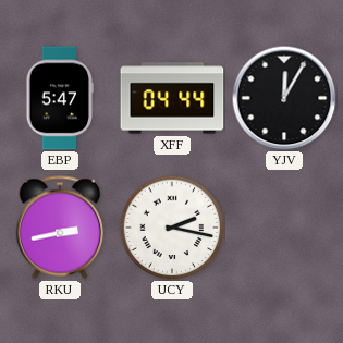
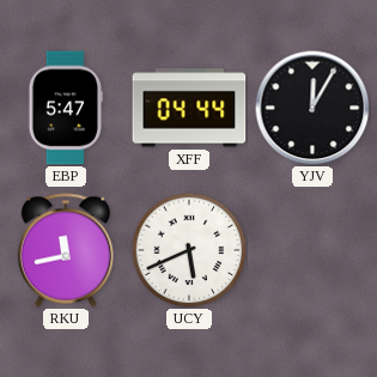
RKU: 2:43 -> 11:43 (66, 250)
UCY: 2:17 -> 5:41 (189, 250)
